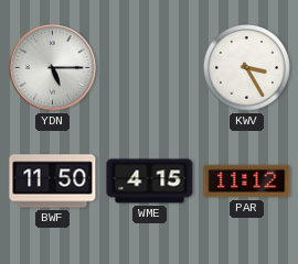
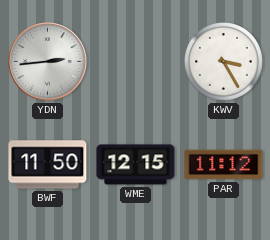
YDN: 5:15 -> 2:44 (48, 62)
WME: 4:15 -> 12:15 (136, 165)
